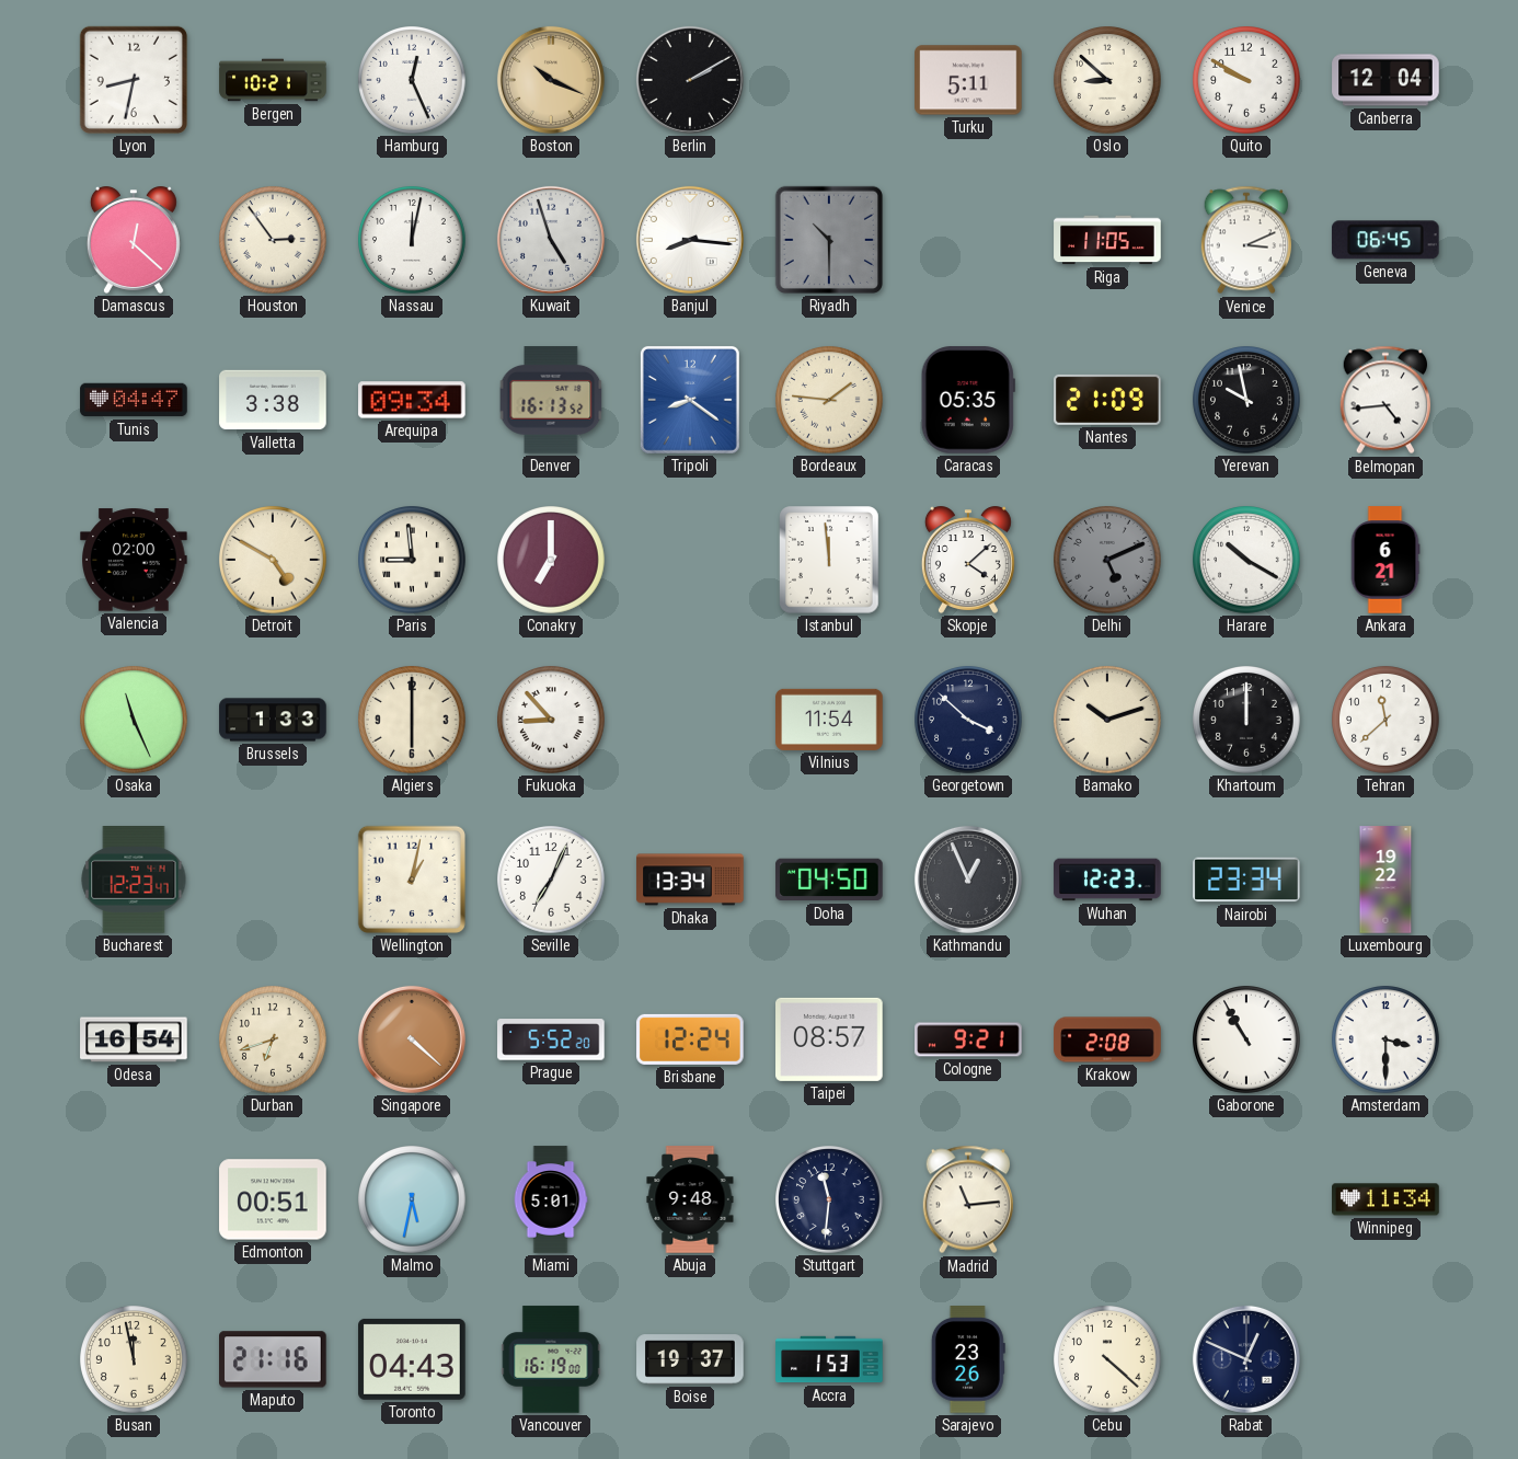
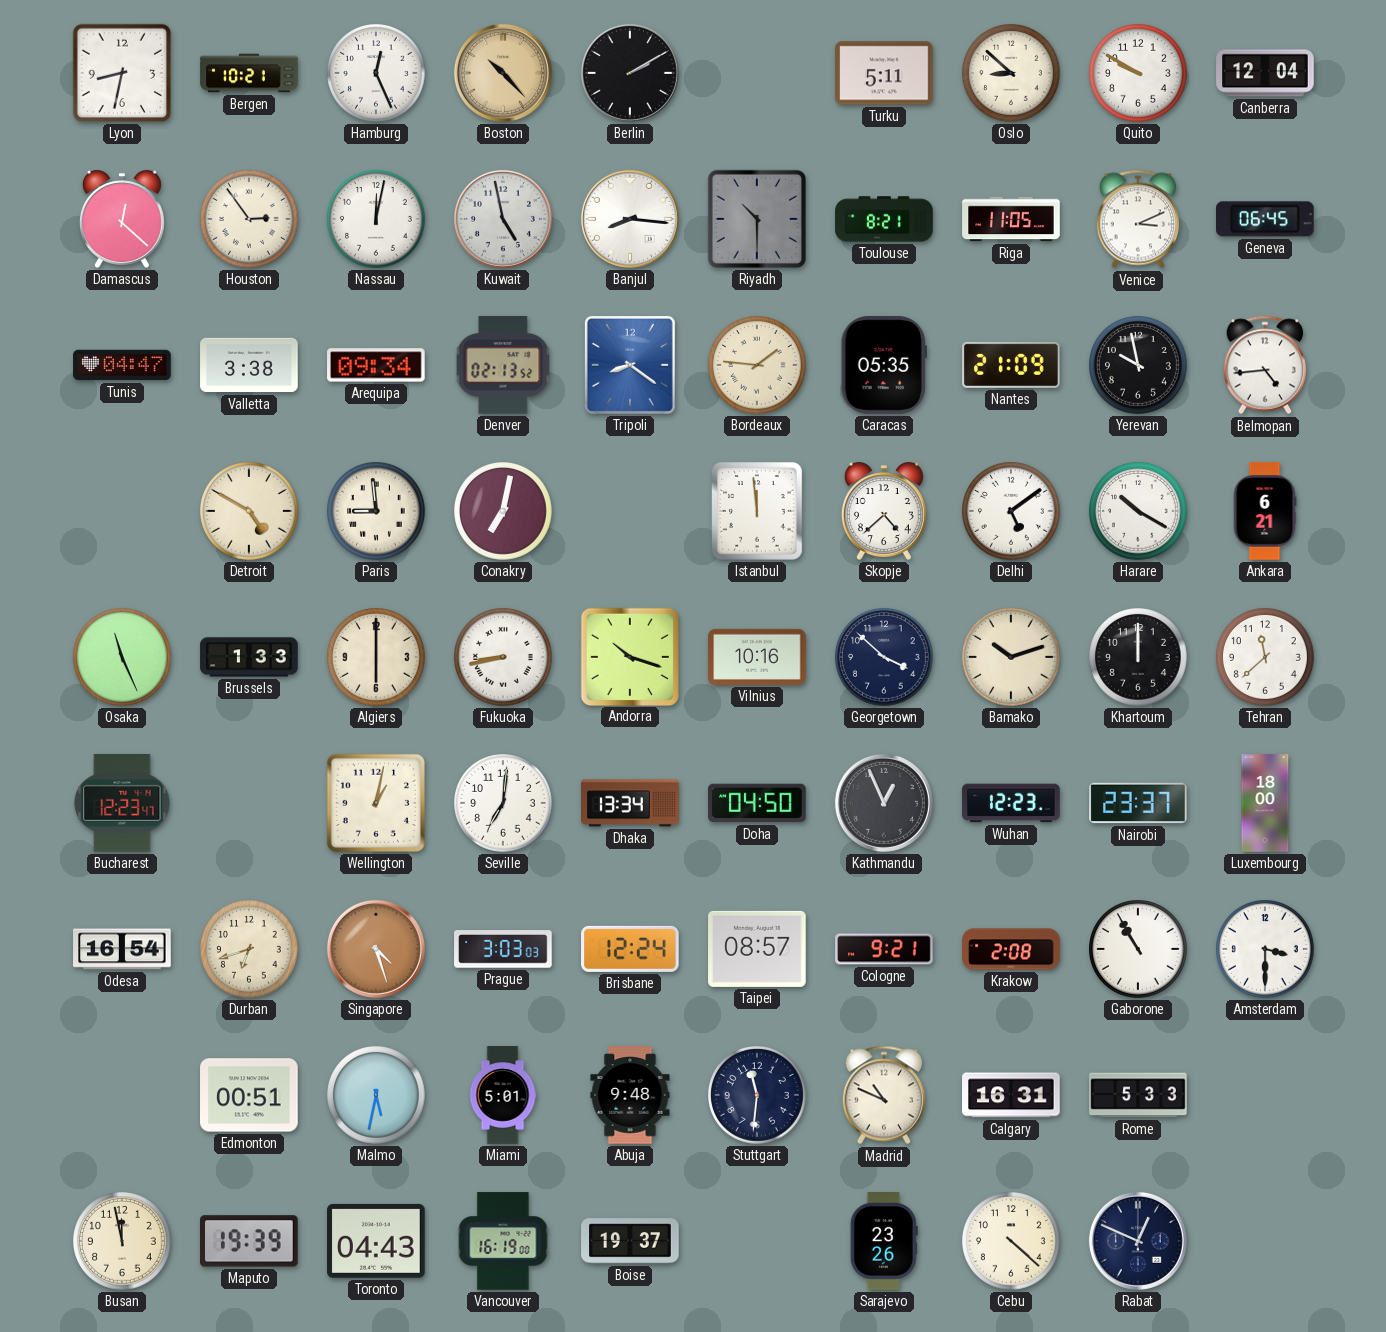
Boston: 10:19 -> 10:23 (503, 73)
Kuwait: 4:57 -> 4:58 (503, 219)
Toulouse: none -> 8:21 (884, 219)
Denver: 16:13 -> 02:13 (503, 365)
Valencia: 02:00 -> none (134, 560)
Conakry: 7:00 -> 7:02 (504, 512)
Skopje: 4:08 -> 4:38 (884, 511)
Delhi: 5:11 -> 5:09 (1012, 512)
Delhi dial: grey -> white (1012, 512)
Fukuoka: 8:53 -> 8:43 (504, 658)
Andorra: none -> 10:18 (629, 656)
Vilnius: 11:54 -> 10:16 (757, 657)
Seville: 7:04 -> 7:01 (504, 804)
Nairobi: 23:34 -> 23:37 (1138, 803)
Luxembourg: 19:22 -> 18:00 (1265, 803)
Singapore: 4:22 -> 4:27 (376, 949)
Prague: 5:52 -> 3:03 (503, 949)
Madrid: 11:14 -> 10:49 (884, 1095)
Calgary: none -> 16:31 (1011, 1095)
Rome: none -> 5:33 (1138, 1095)
Winnipeg: 11:34 -> none (1385, 1199)
Maputo: 21:16 -> 19:39 (250, 1241)
Accra: 1:53 -> none (829, 1359)
